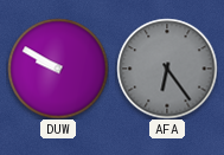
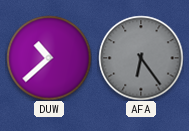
DUW: 9:50 -> 10:38 (49, 58)
